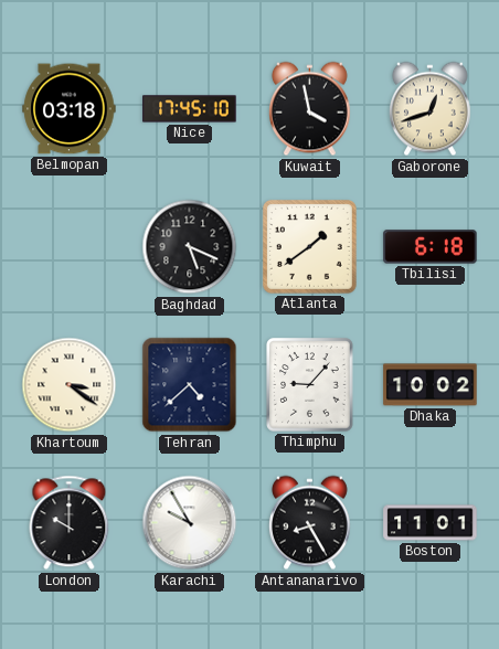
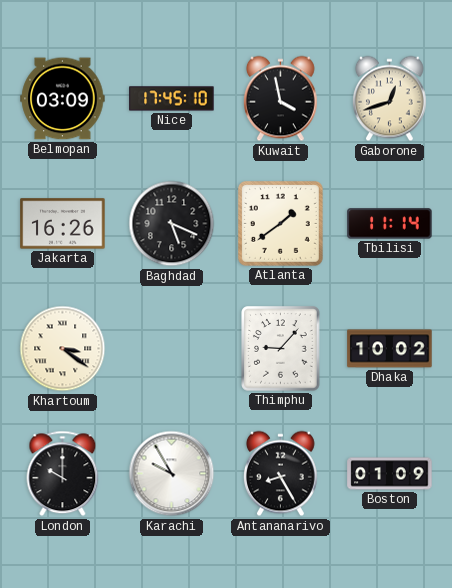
Belmopan: 03:18 -> 03:09 (63, 99)
Jakarta: none -> 16:26 (63, 224)
Tbilisi: 6:18 -> 11:14 (390, 224)
Tehran: 4:38 -> none (190, 385)
Boston: 11:01 -> 01:09 (390, 474)
